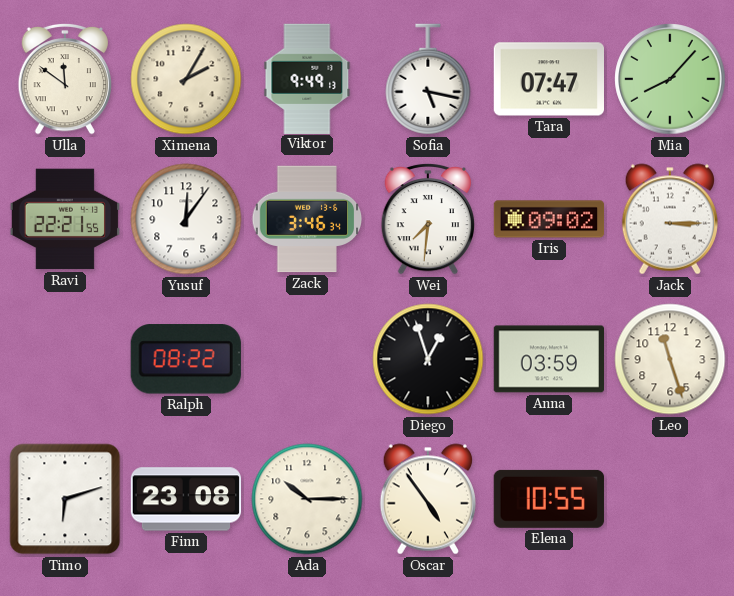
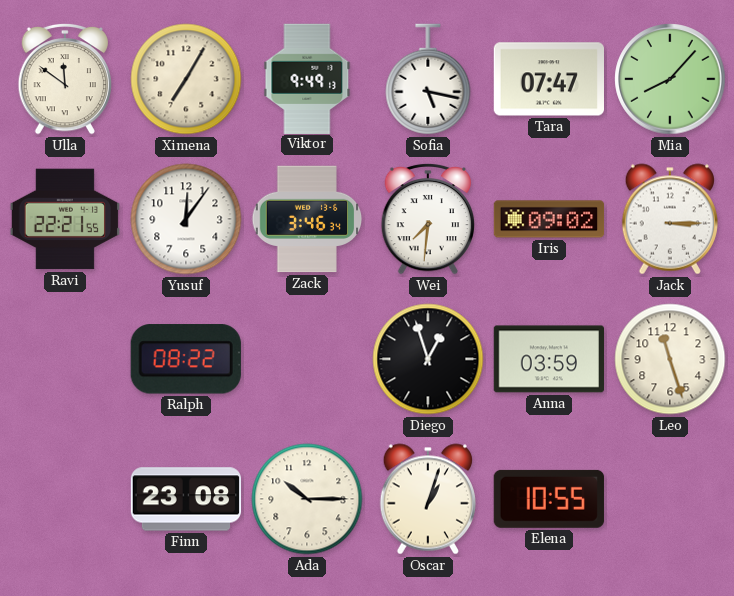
Ximena: 2:05 -> 7:05 (186, 79)
Timo: 6:12 -> none (65, 499)
Oscar: 4:54 -> 1:03 (428, 499)
